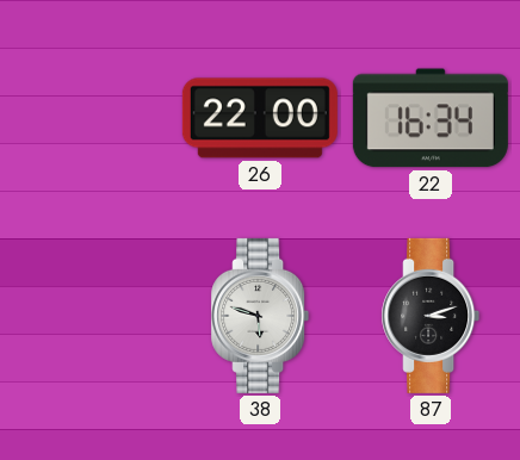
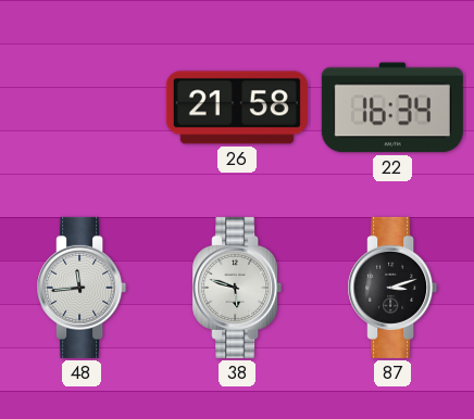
26: 22:00 -> 21:58 (237, 107)
48: none -> 11:44 (82, 288)
